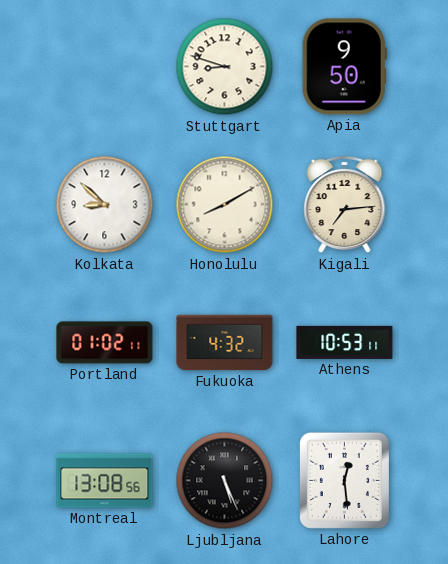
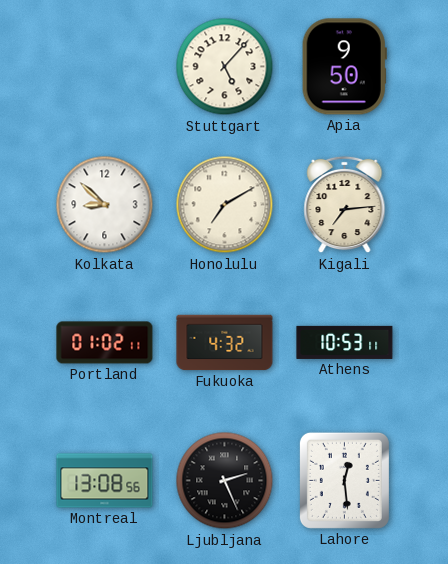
Stuttgart: 8:48 -> 5:07 (225, 67)
Honolulu: 8:10 -> 7:10 (225, 205)
Ljubljana: 5:26 -> 2:26 (225, 481)
